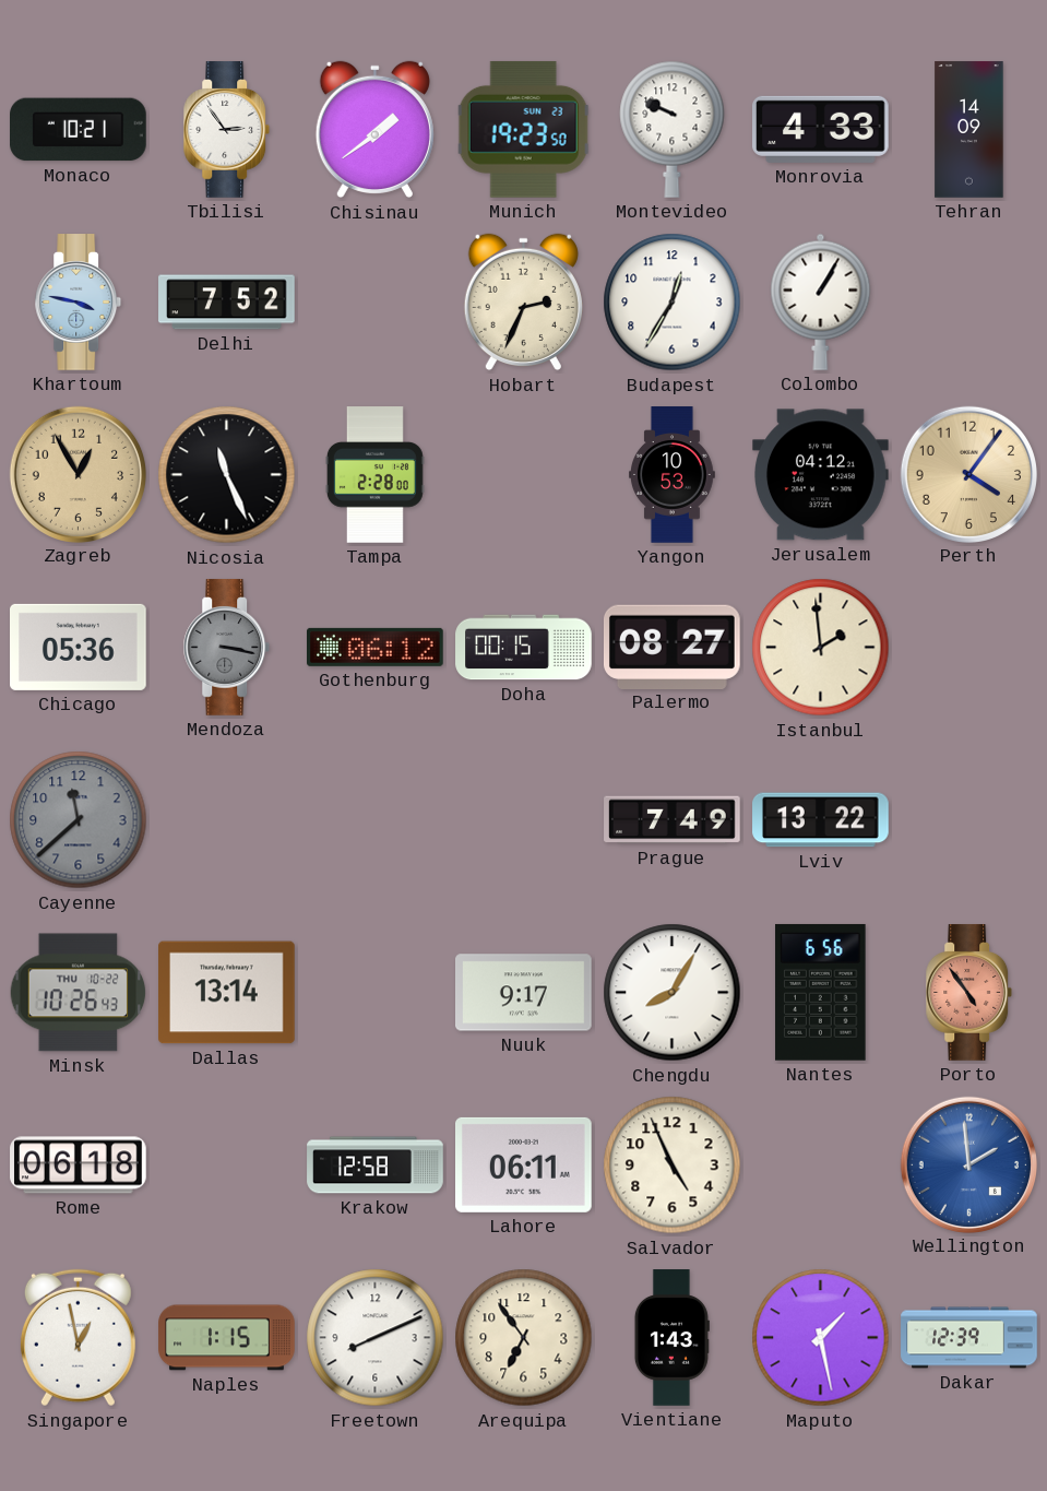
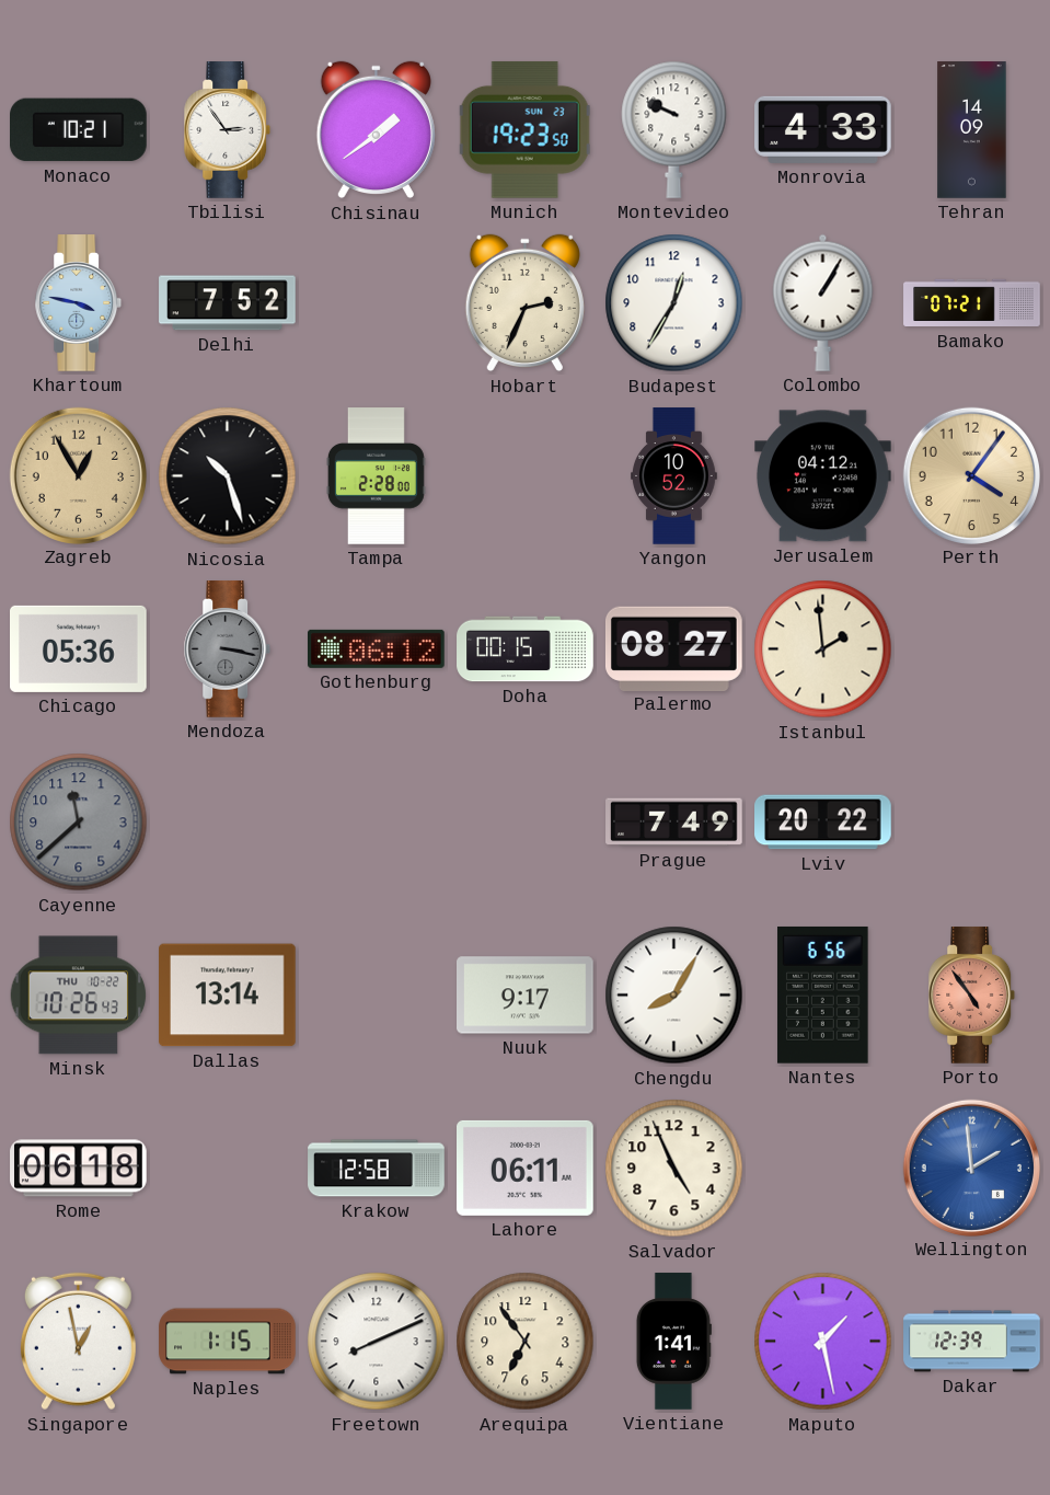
Bamako: none -> 07:21 (972, 303)
Nicosia: 11:26 -> 10:27 (228, 476)
Yangon: 10:53 -> 10:52 (674, 476)
Lviv: 13:22 -> 20:22 (823, 823)
Vientiane: 1:43 -> 1:41 (673, 1342)
